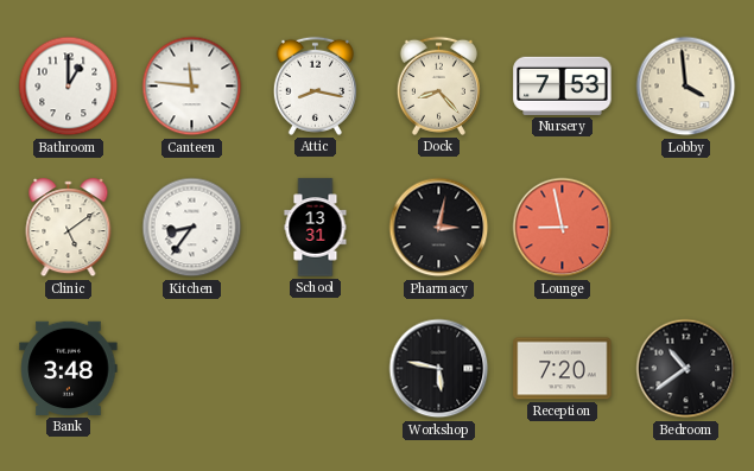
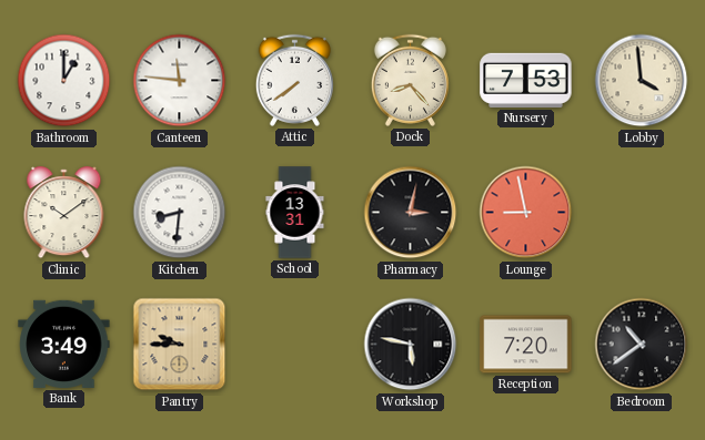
Attic: 8:17 -> 7:39 (294, 80)
Clinic: 5:09 -> 10:09 (64, 213)
Kitchen: 8:36 -> 8:31 (180, 213)
Bank: 3:48 -> 3:49 (64, 344)
Pantry: none -> 9:45 (180, 345)
